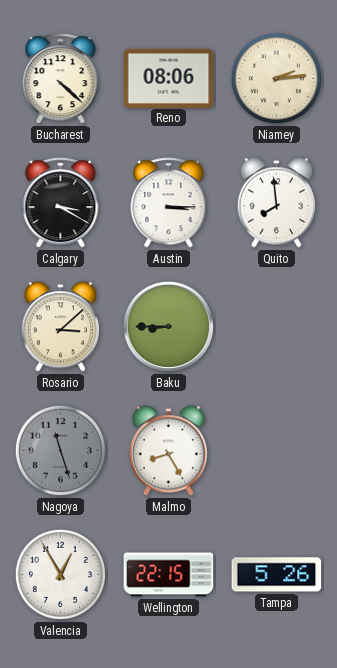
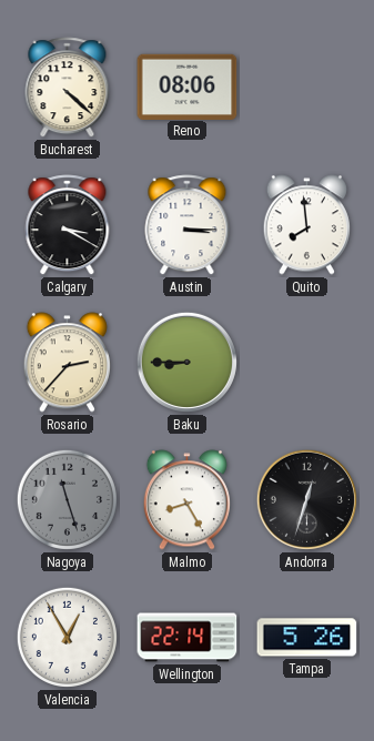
Niamey: 2:14 -> none (276, 78)
Rosario: 3:08 -> 2:37 (67, 363)
Andorra: none -> 12:33 (306, 499)
Wellington: 22:15 -> 22:14 (188, 638)
